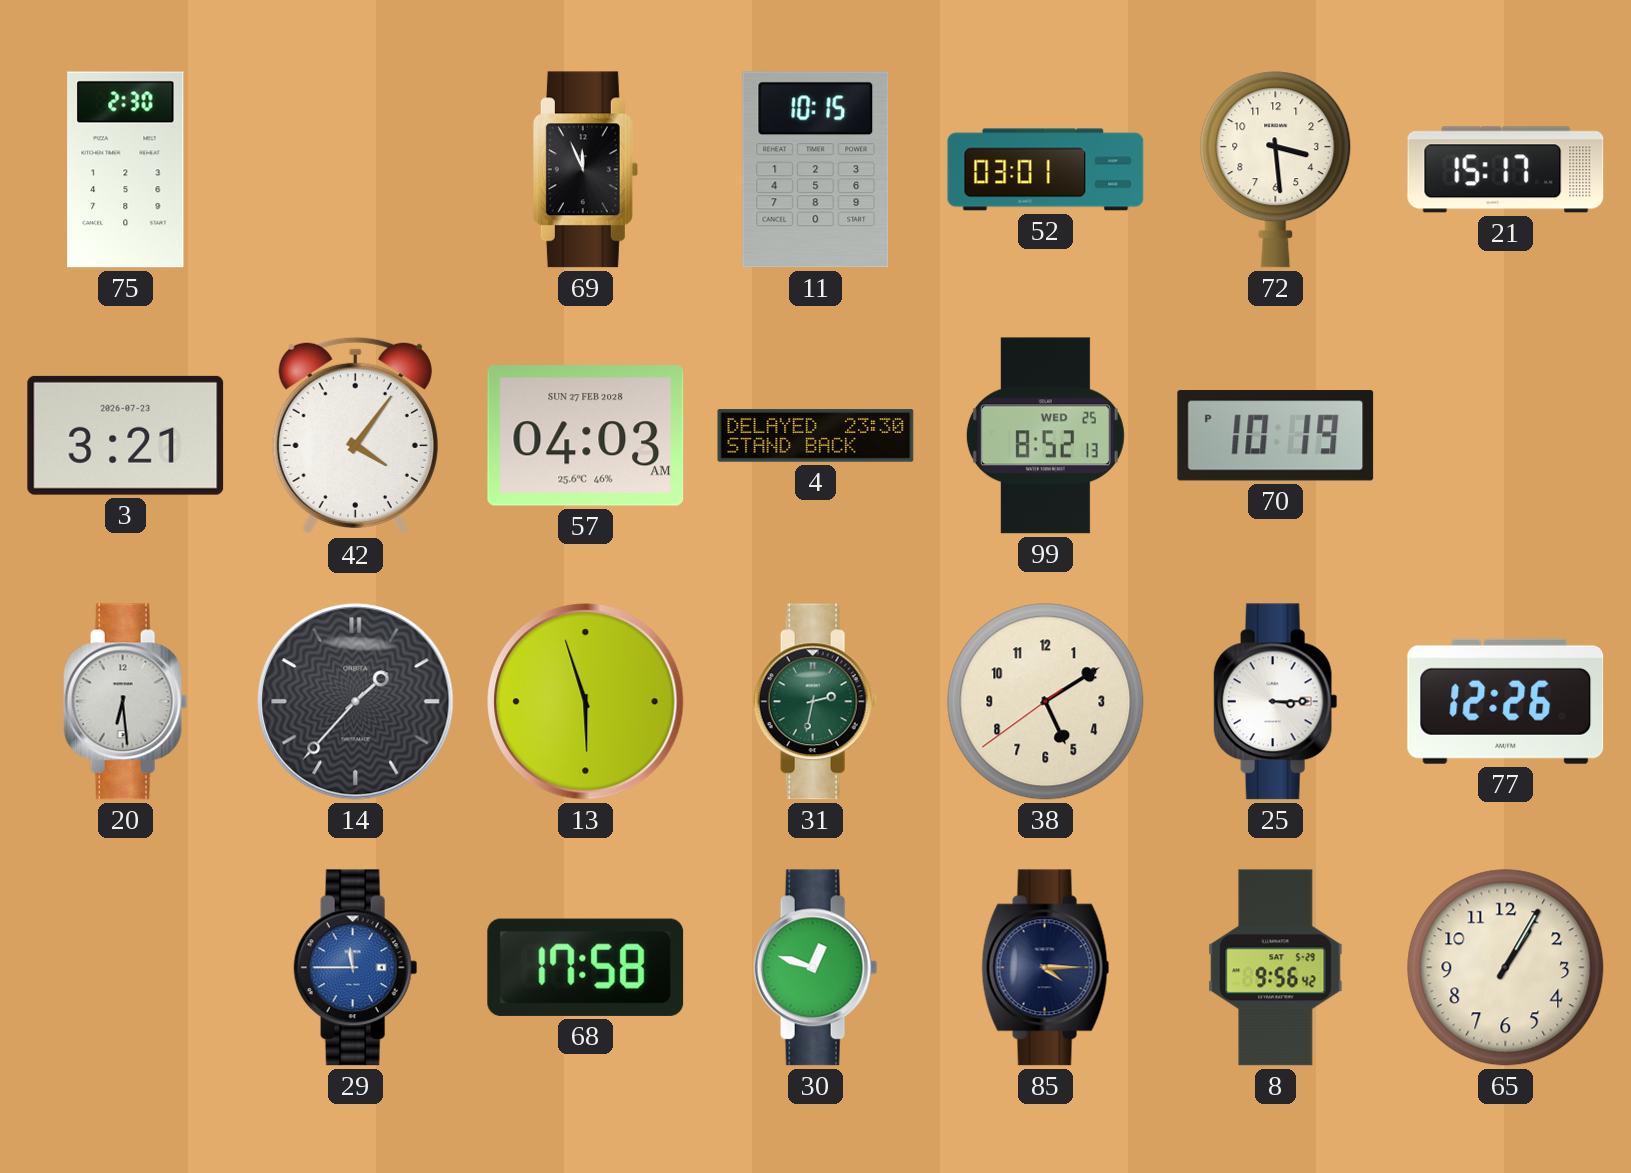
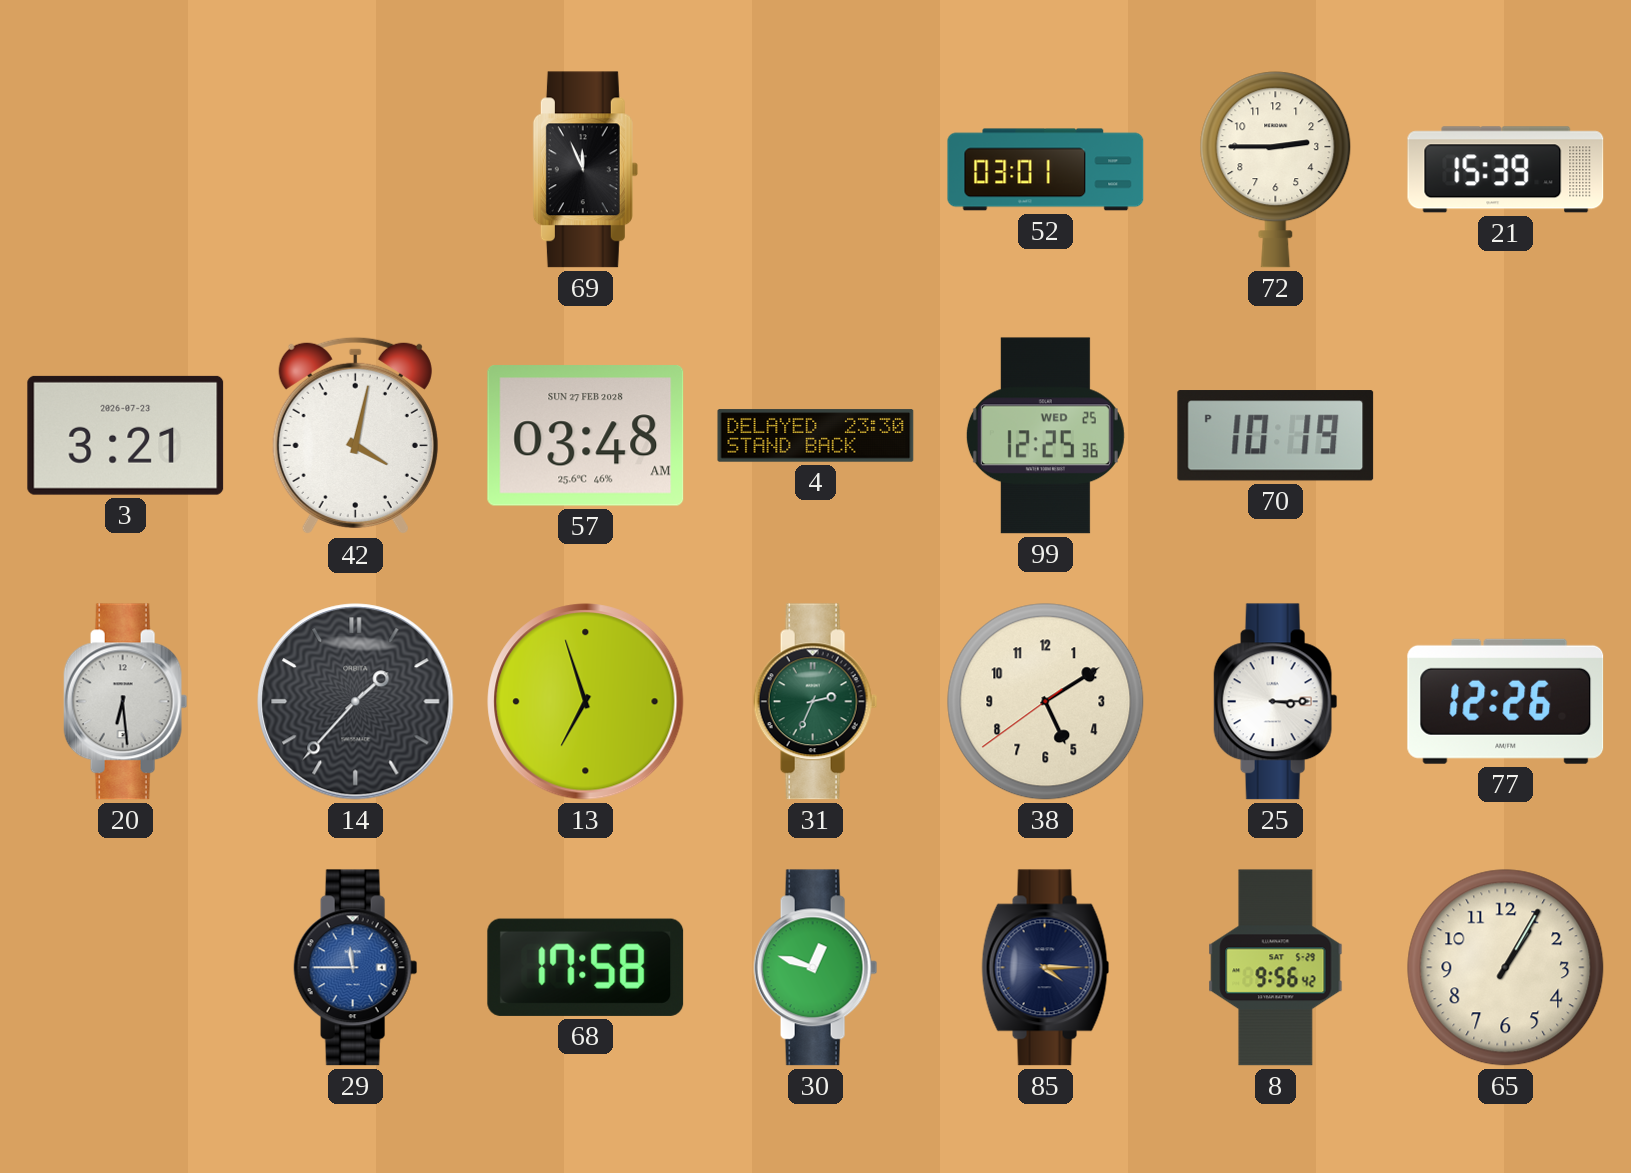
75: 2:30 -> none (126, 170)
11: 10:15 -> none (816, 170)
72: 3:29 -> 2:45 (1276, 170)
21: 15:17 -> 15:39 (1506, 170)
42: 4:06 -> 4:02 (355, 436)
57: 04:03 -> 03:48 (586, 436)
99: 8:52 -> 12:25 (1045, 436)
13: 5:57 -> 6:57 (586, 702)
31: 2:32 -> 2:34 (816, 702)
